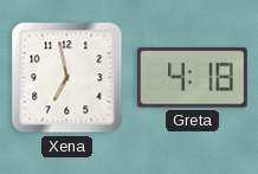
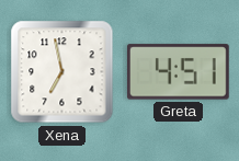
Greta: 4:18 -> 4:51 (178, 72)
